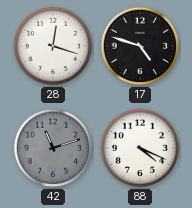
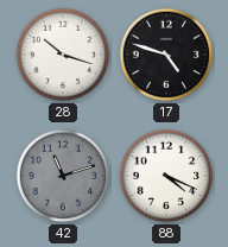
28: 12:18 -> 10:18 (63, 55)
